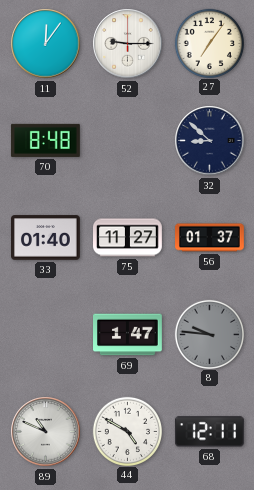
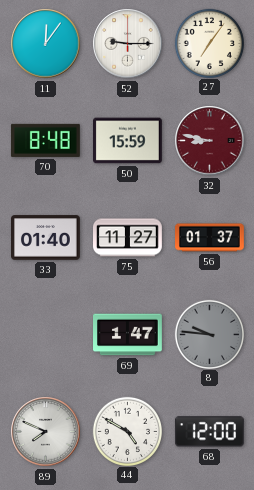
50: none -> 15:59 (128, 141)
32: 8:52 -> 8:47 (210, 141)
32 dial: navy -> burgundy (210, 141)
89: 10:49 -> 7:49 (46, 432)
68: 12:11 -> 12:00 (209, 432)
